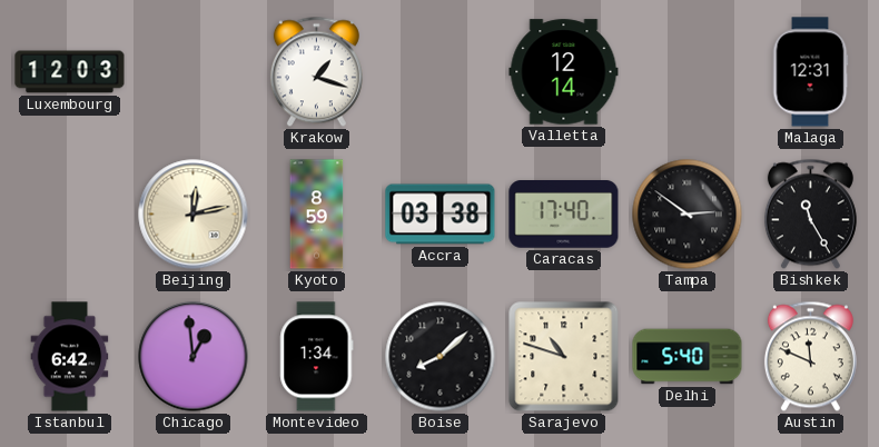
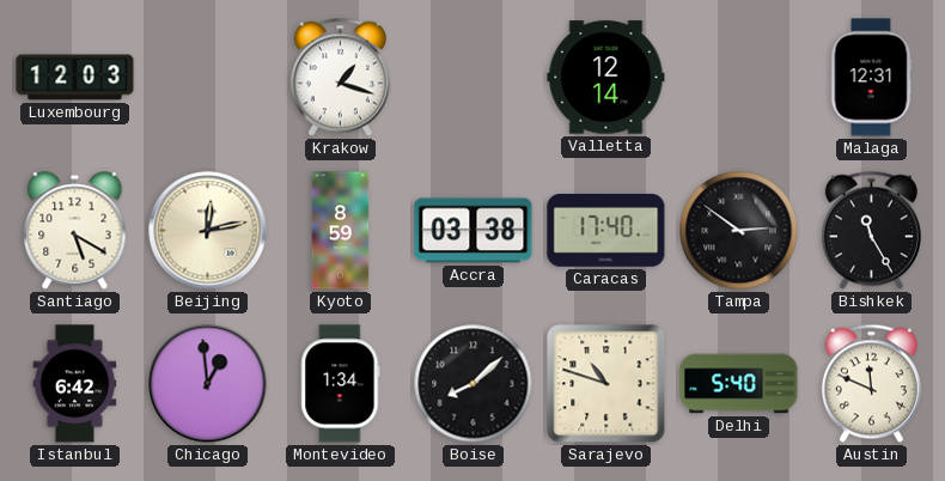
Santiago: none -> 5:20 (75, 231)
